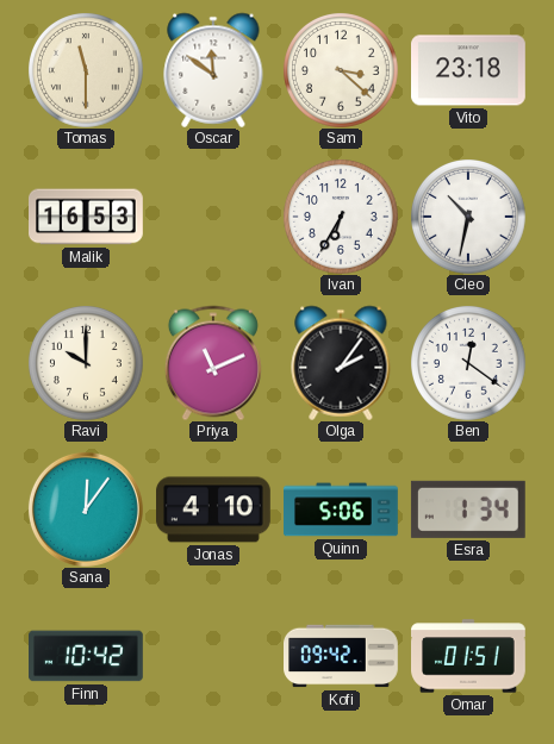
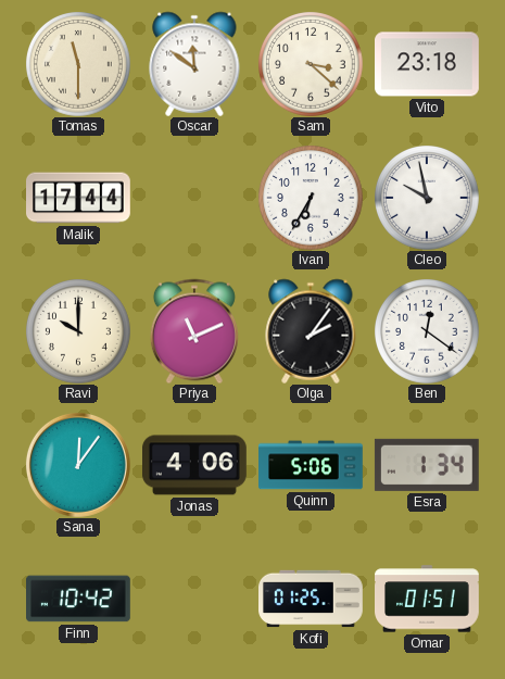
Malik: 16:53 -> 17:44 (79, 198)
Cleo: 10:32 -> 9:58 (427, 198)
Jonas: 4:10 -> 4:06 (195, 465)
Kofi: 09:42 -> 01:25 (312, 599)
